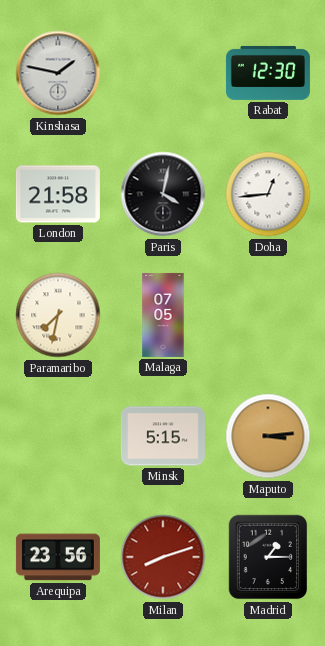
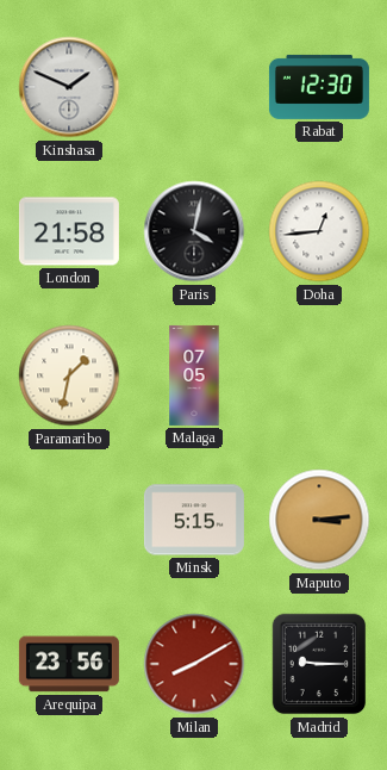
Kinshasa: 1:47 -> 1:49 (69, 87)
Paramaribo: 7:32 -> 1:32 (69, 375)
Milan: 8:12 -> 8:10 (194, 664)
Madrid: 1:15 -> 9:15 (319, 664)
